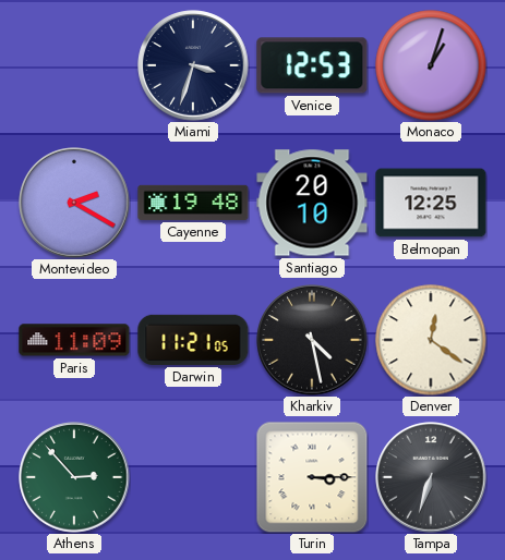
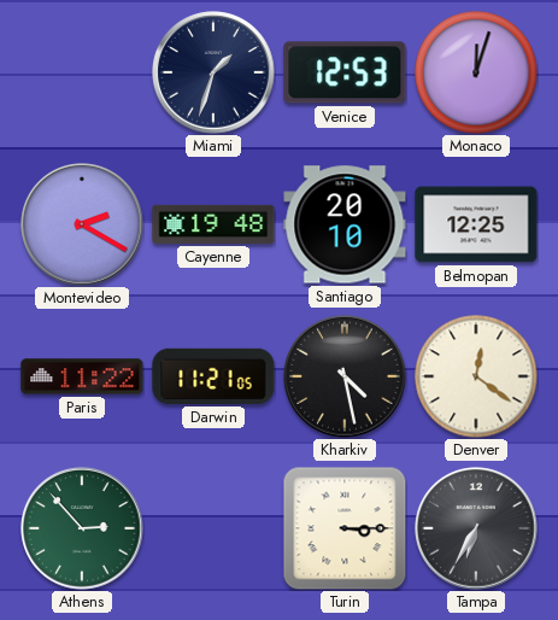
Miami: 3:33 -> 1:33 (213, 72)
Monaco: 1:03 -> 12:03 (476, 72)
Paris: 11:09 -> 11:22 (82, 376)
Tampa: 6:33 -> 6:35 (476, 528)
